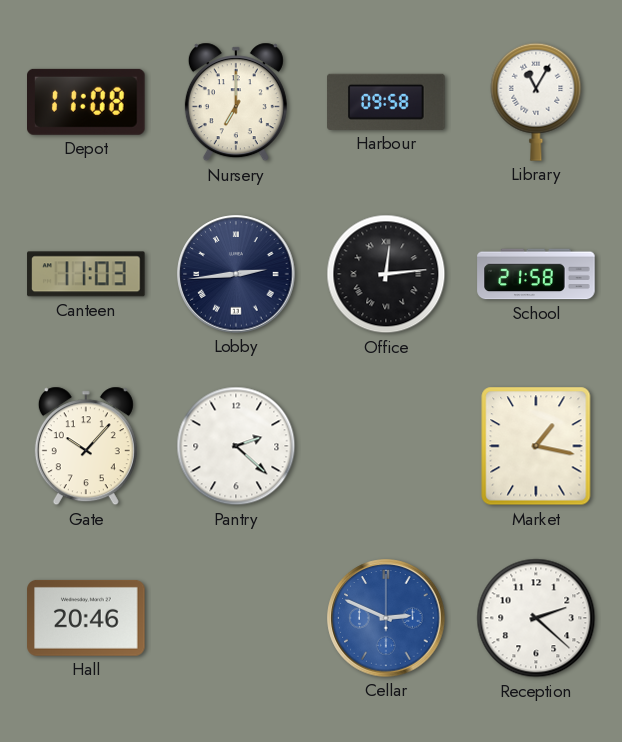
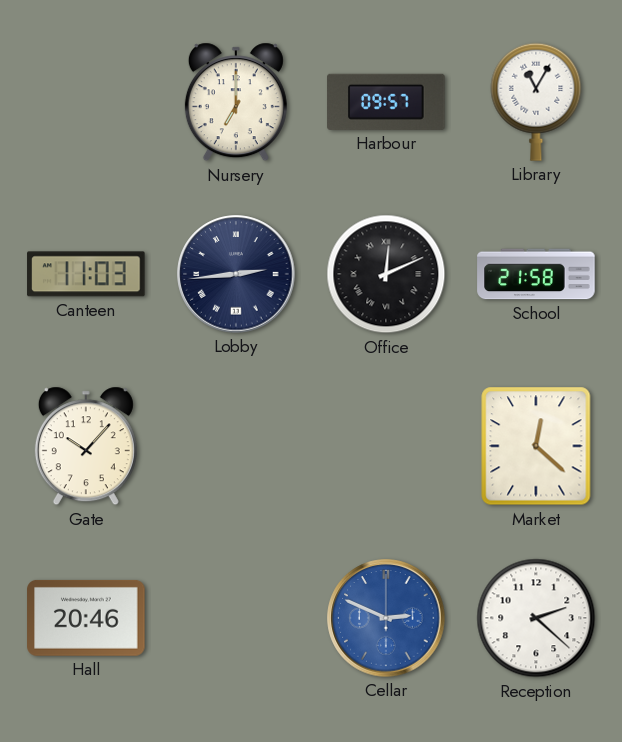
Depot: 11:08 -> none (86, 102)
Harbour: 09:58 -> 09:57 (386, 102)
Office: 12:14 -> 12:11 (386, 274)
Pantry: 2:22 -> none (236, 446)
Market: 1:17 -> 12:22 (536, 446)
